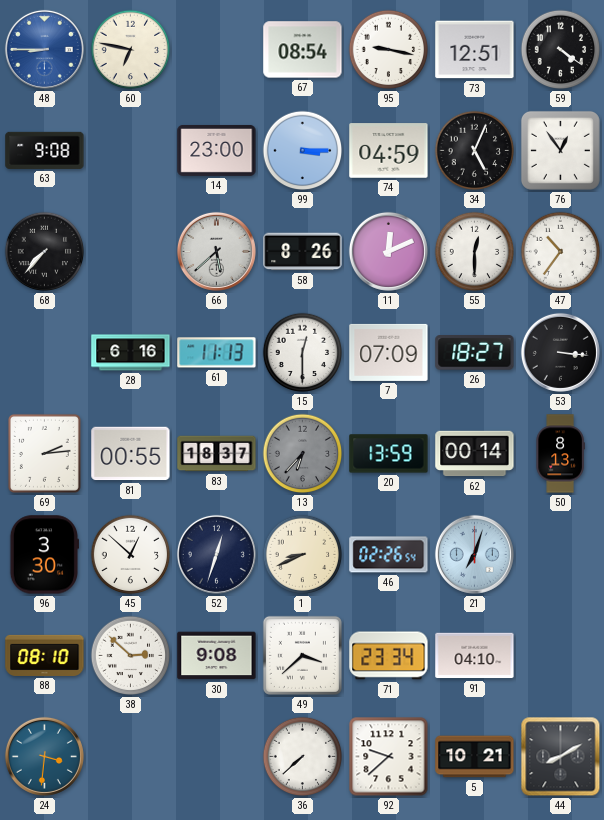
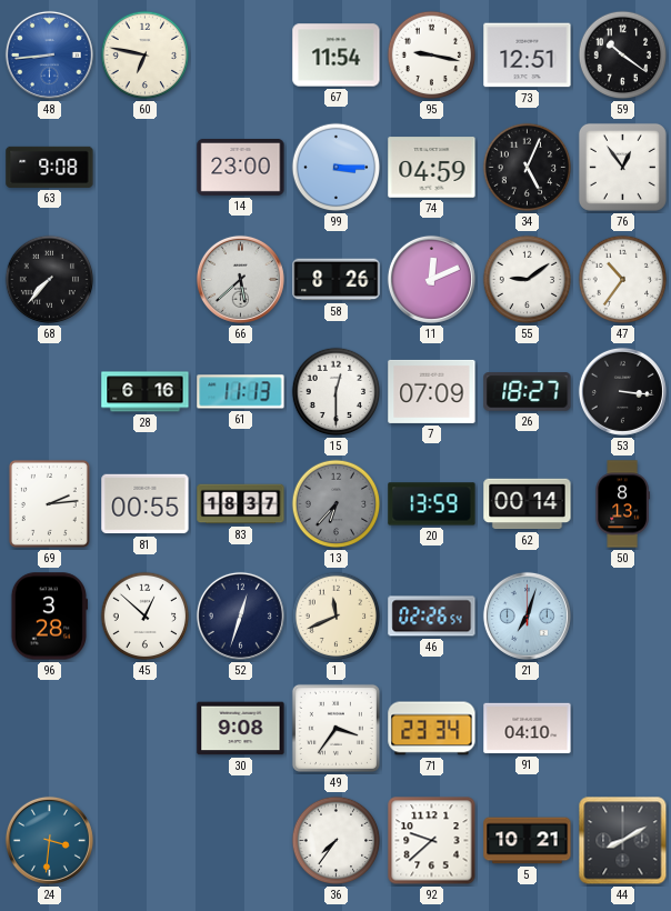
48: 8:45 -> 8:44 (49, 54)
67: 08:54 -> 11:54 (337, 56)
59: 4:21 -> 10:21 (623, 56)
55: 12:30 -> 9:09 (528, 280)
96: 3:30 -> 3:28 (48, 617)
1: 8:41 -> 11:41 (337, 617)
88: 08:10 -> none (45, 655)
38: 2:52 -> none (131, 656)
49: 3:38 -> 3:36 (335, 728)
36: 7:38 -> 7:36 (337, 841)
